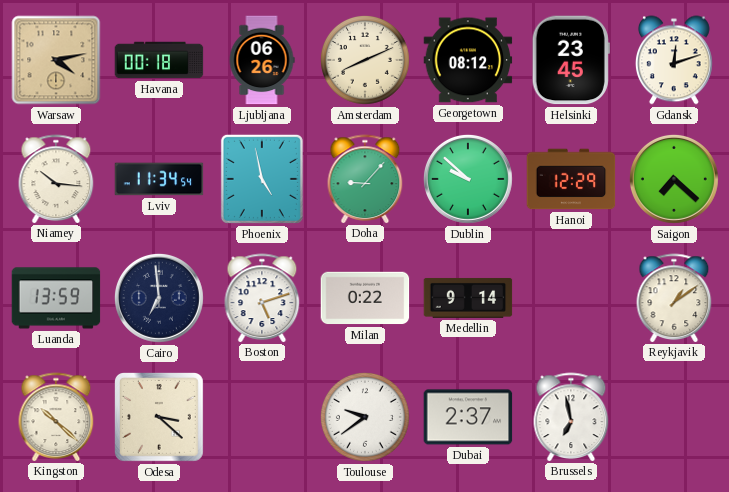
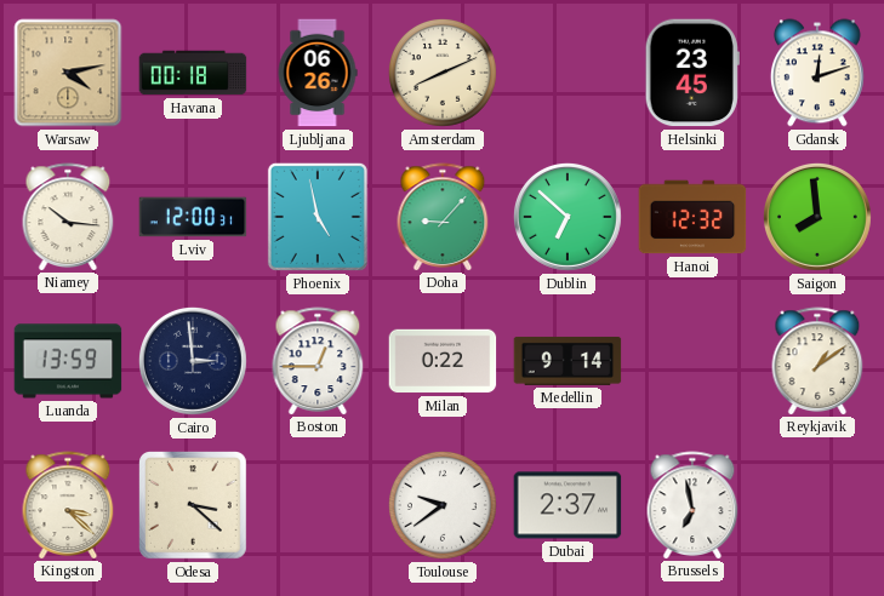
Georgetown: 08:12 -> none (468, 60)
Lviv: 11:34 -> 12:00 (193, 217)
Dublin: 9:52 -> 6:52 (568, 217)
Hanoi: 12:29 -> 12:32 (692, 217)
Saigon: 7:22 -> 7:59 (817, 217)
Cairo: 6:59 -> 2:59 (193, 361)
Boston: 5:12 -> 12:45 (318, 361)
Kingston: 10:22 -> 3:22 (68, 505)
